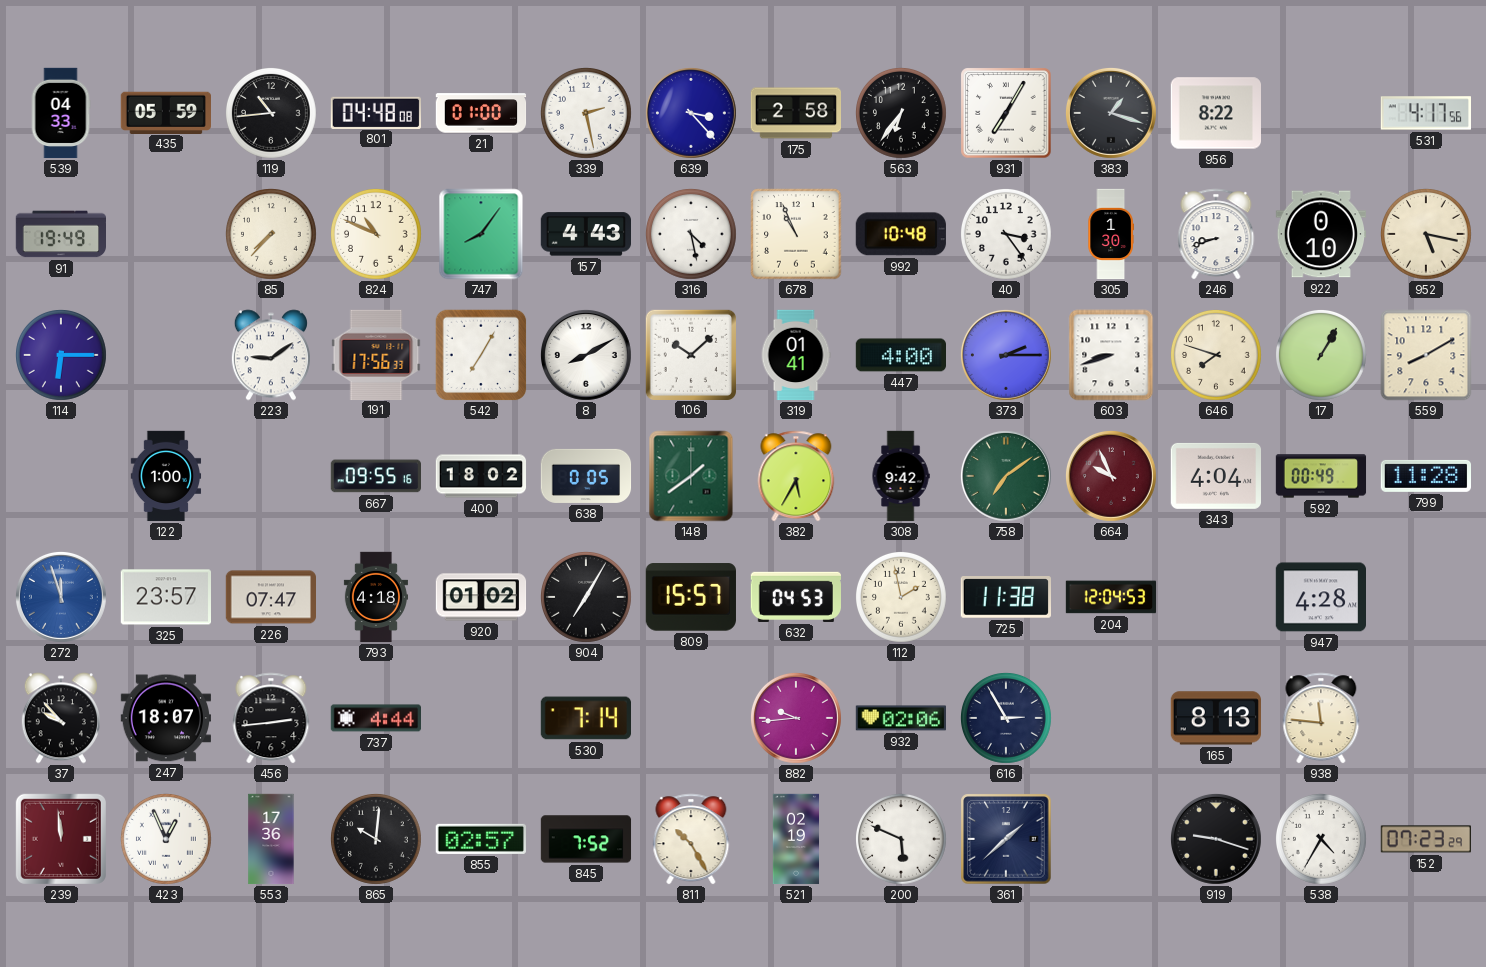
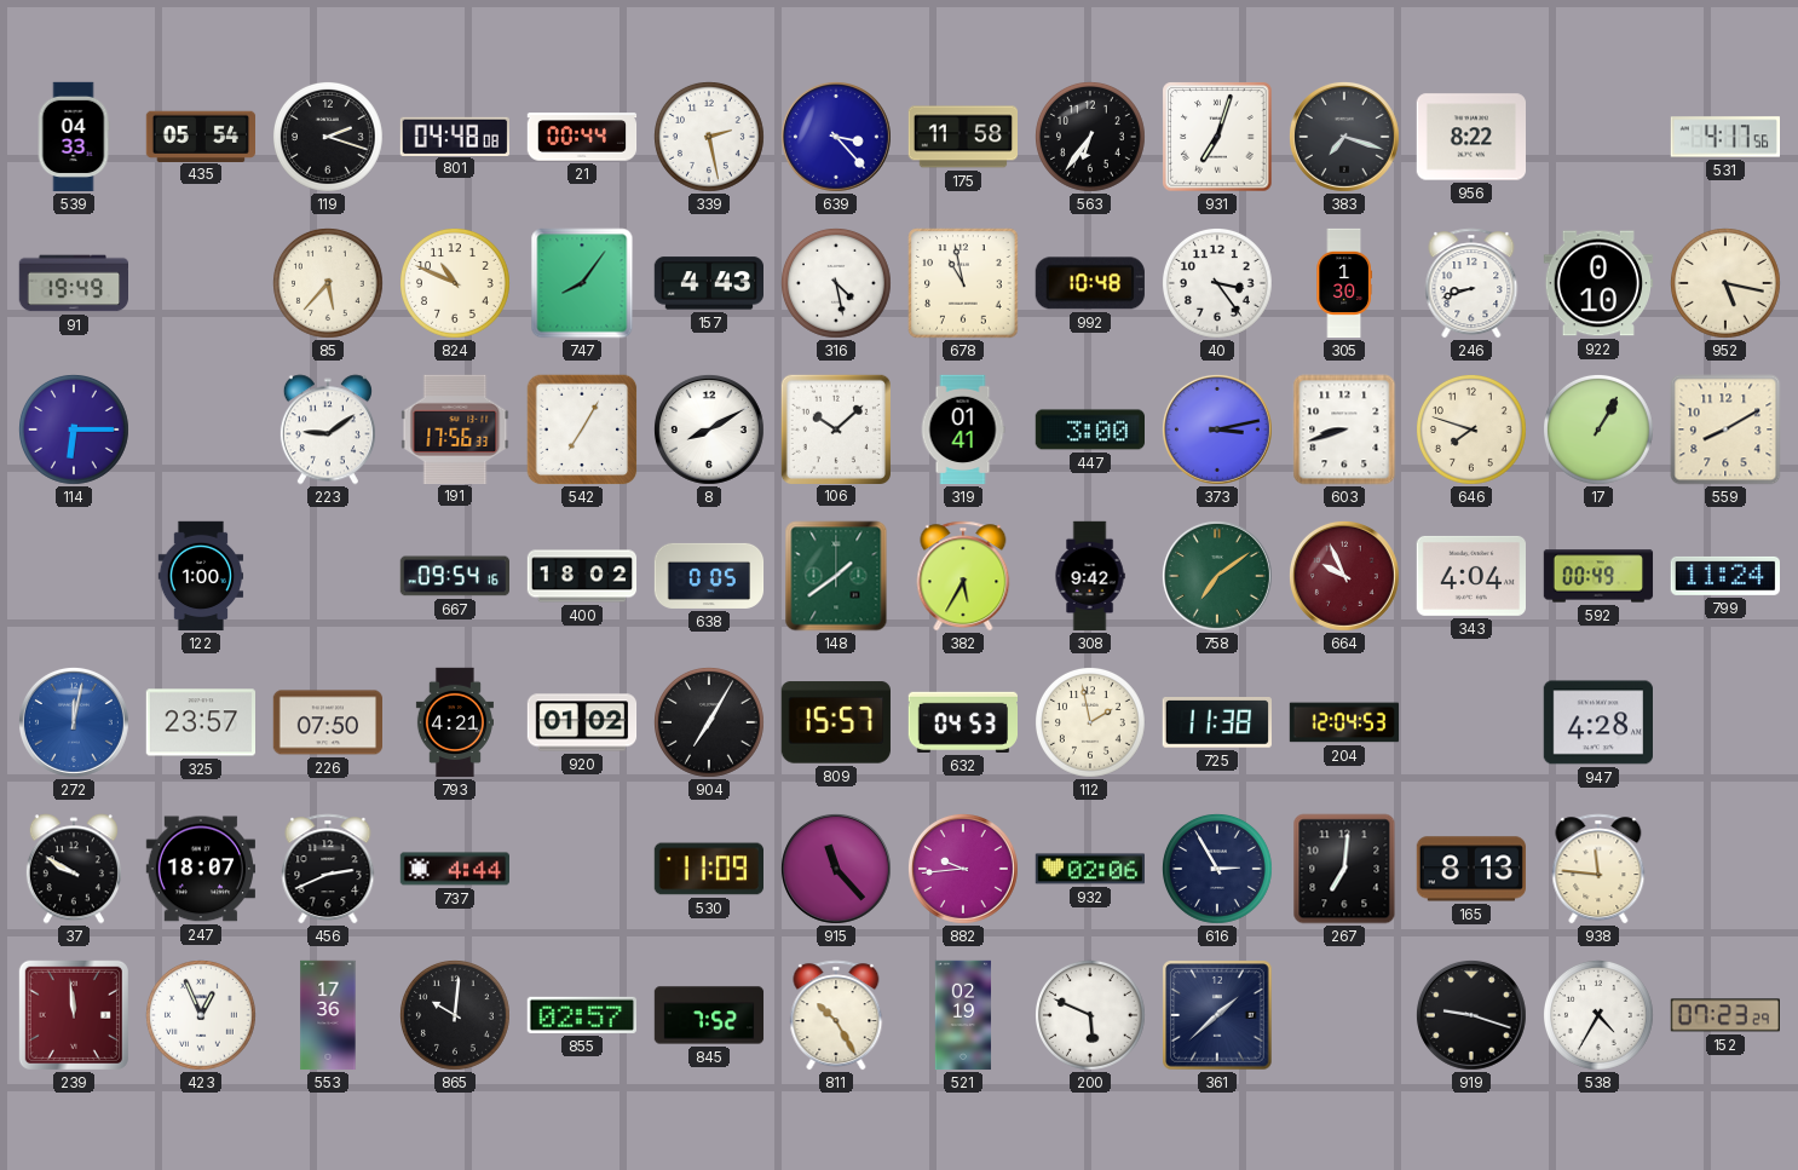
435: 05:59 -> 05:54 (200, 136)
119: 10:44 -> 2:18 (329, 138)
21: 01:00 -> 00:44 (582, 137)
175: 2:58 -> 11:58 (962, 137)
931: 7:05 -> 7:03 (1217, 137)
383: 1:18 -> 7:18 (1344, 137)
85: 7:37 -> 5:37 (329, 284)
678: 10:56 -> 10:58 (963, 283)
447: 4:00 -> 3:00 (1089, 430)
373: 2:15 -> 3:13 (1217, 430)
667: 09:55 -> 09:54 (454, 576)
799: 11:28 -> 11:24 (1724, 576)
272: 11:57 -> 12:02 (74, 722)
226: 07:47 -> 07:50 (327, 722)
793: 4:18 -> 4:21 (455, 722)
37: 9:53 -> 9:50 (74, 869)
456: 2:44 -> 2:41 (328, 869)
530: 7:14 -> 11:09 (708, 869)
915: none -> 11:23 (836, 869)
267: none -> 7:01 (1344, 869)
